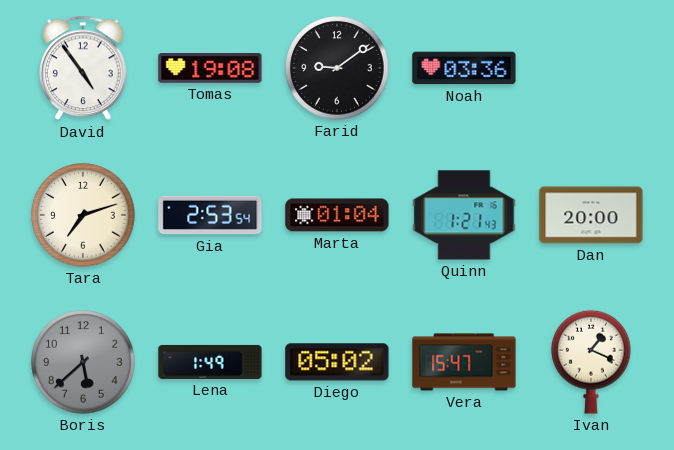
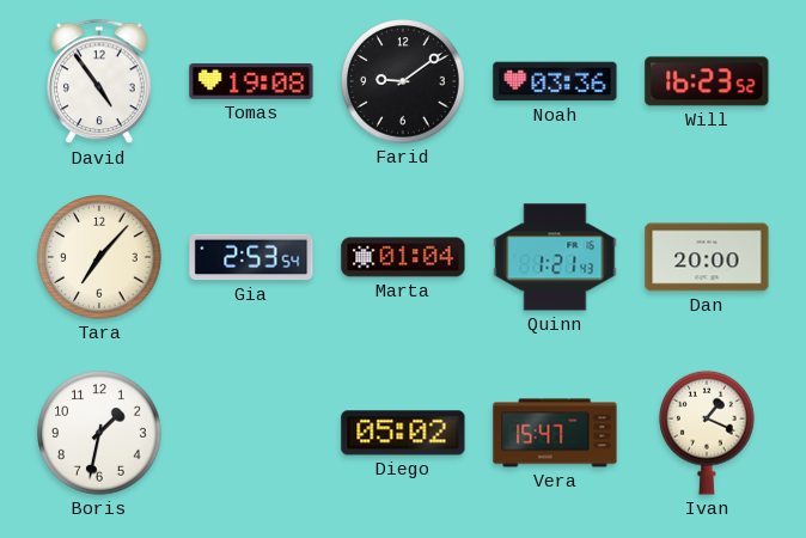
Will: none -> 16:23 (707, 81)
Tara: 7:12 -> 7:07 (99, 257)
Boris: 5:38 -> 1:32 (99, 433)
Boris dial: grey -> white (99, 433)
Lena: 1:49 -> none (210, 362)
